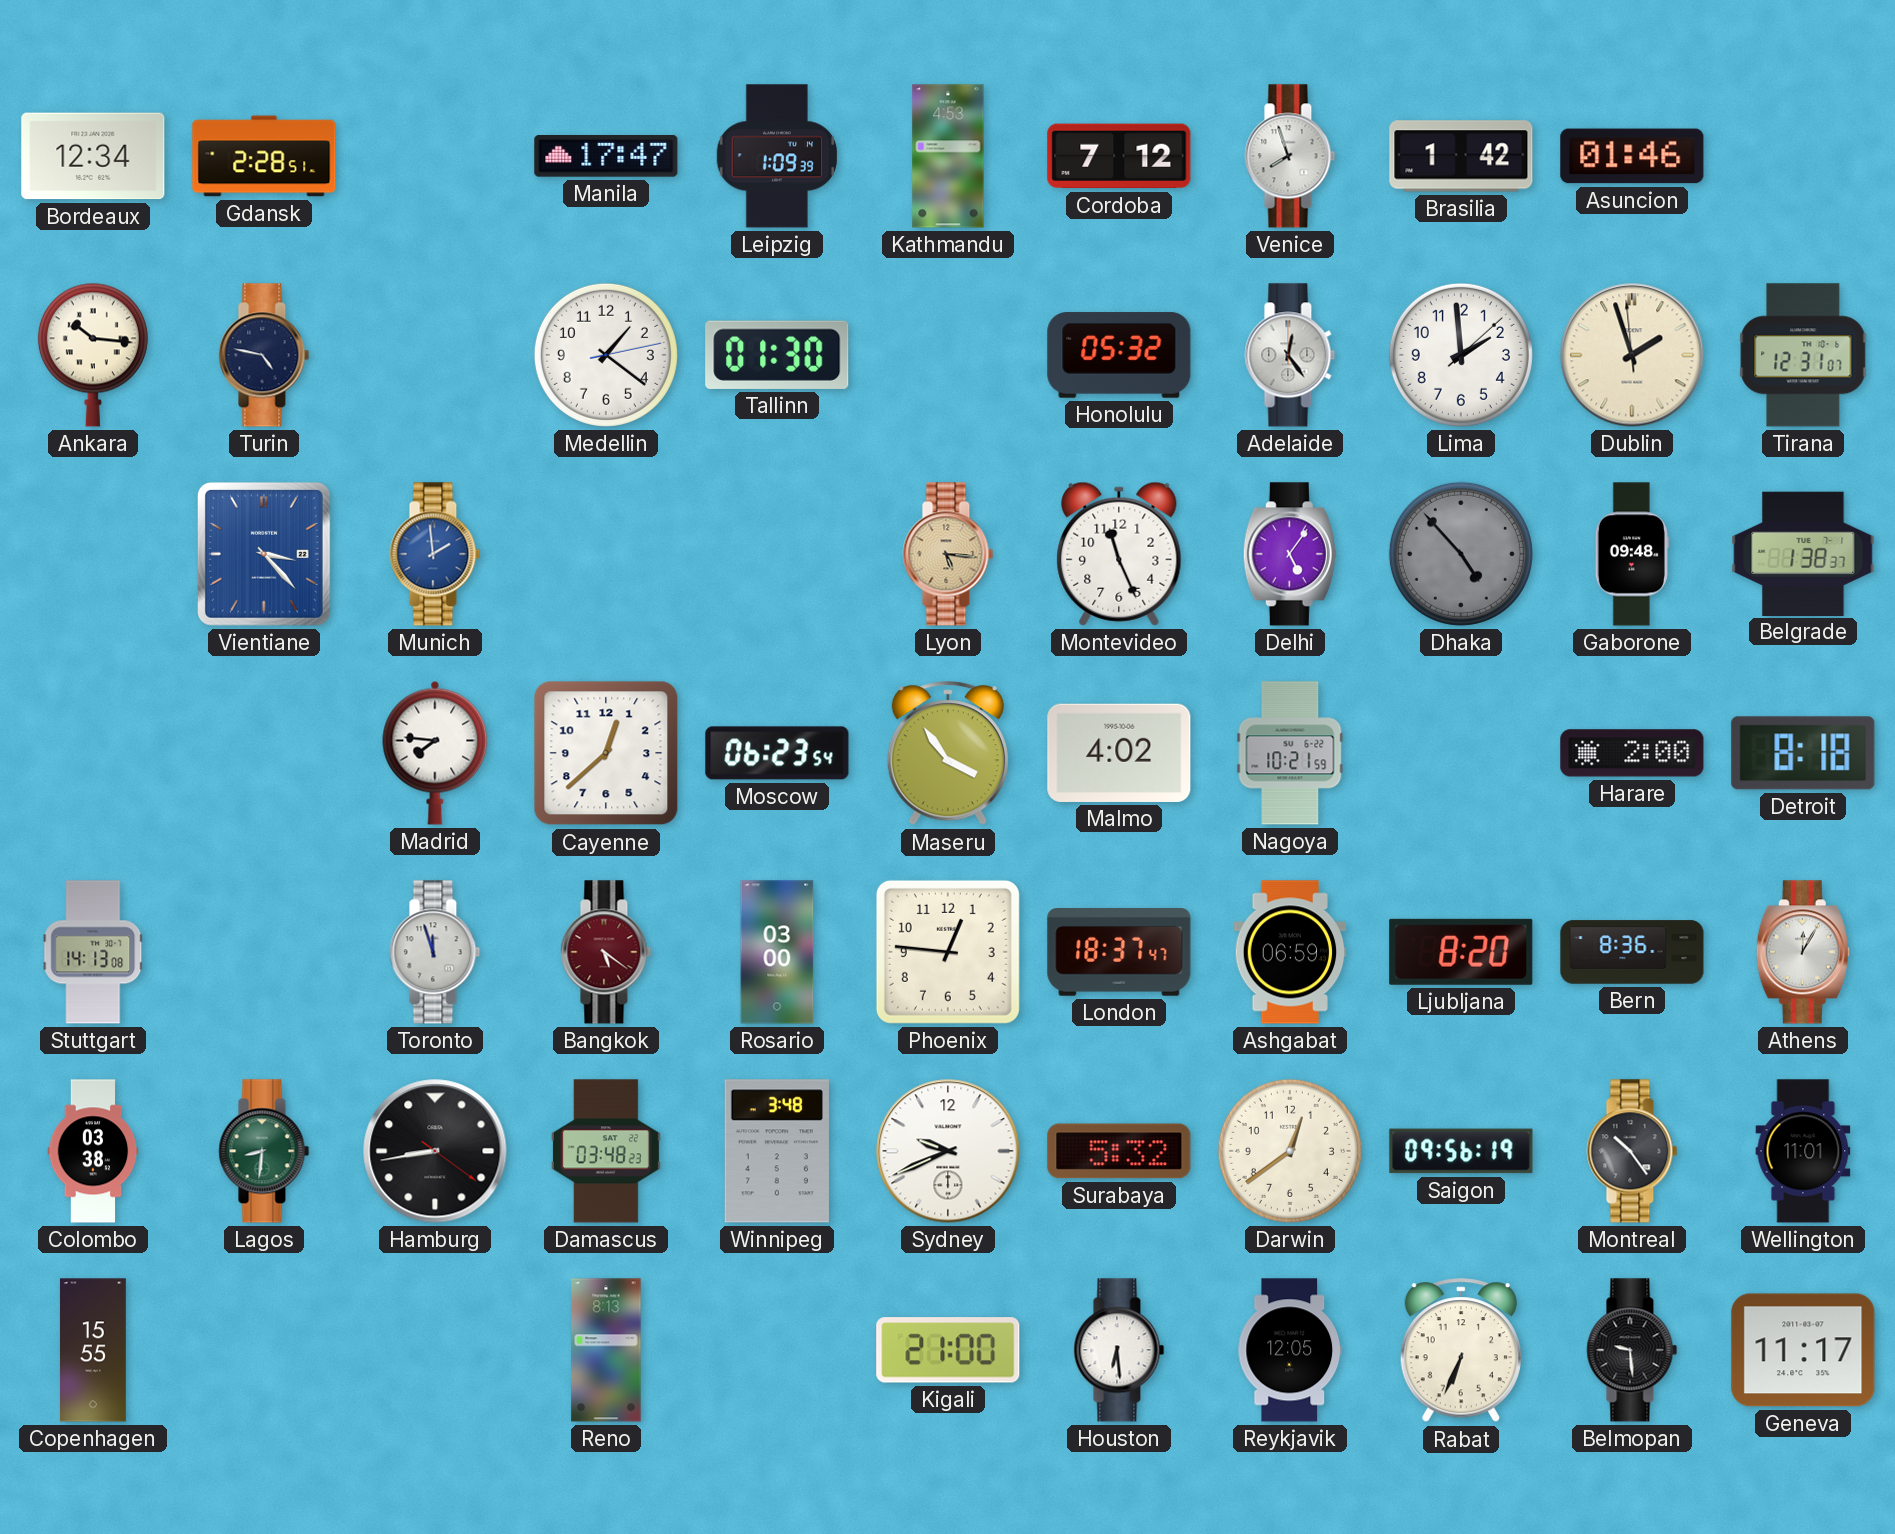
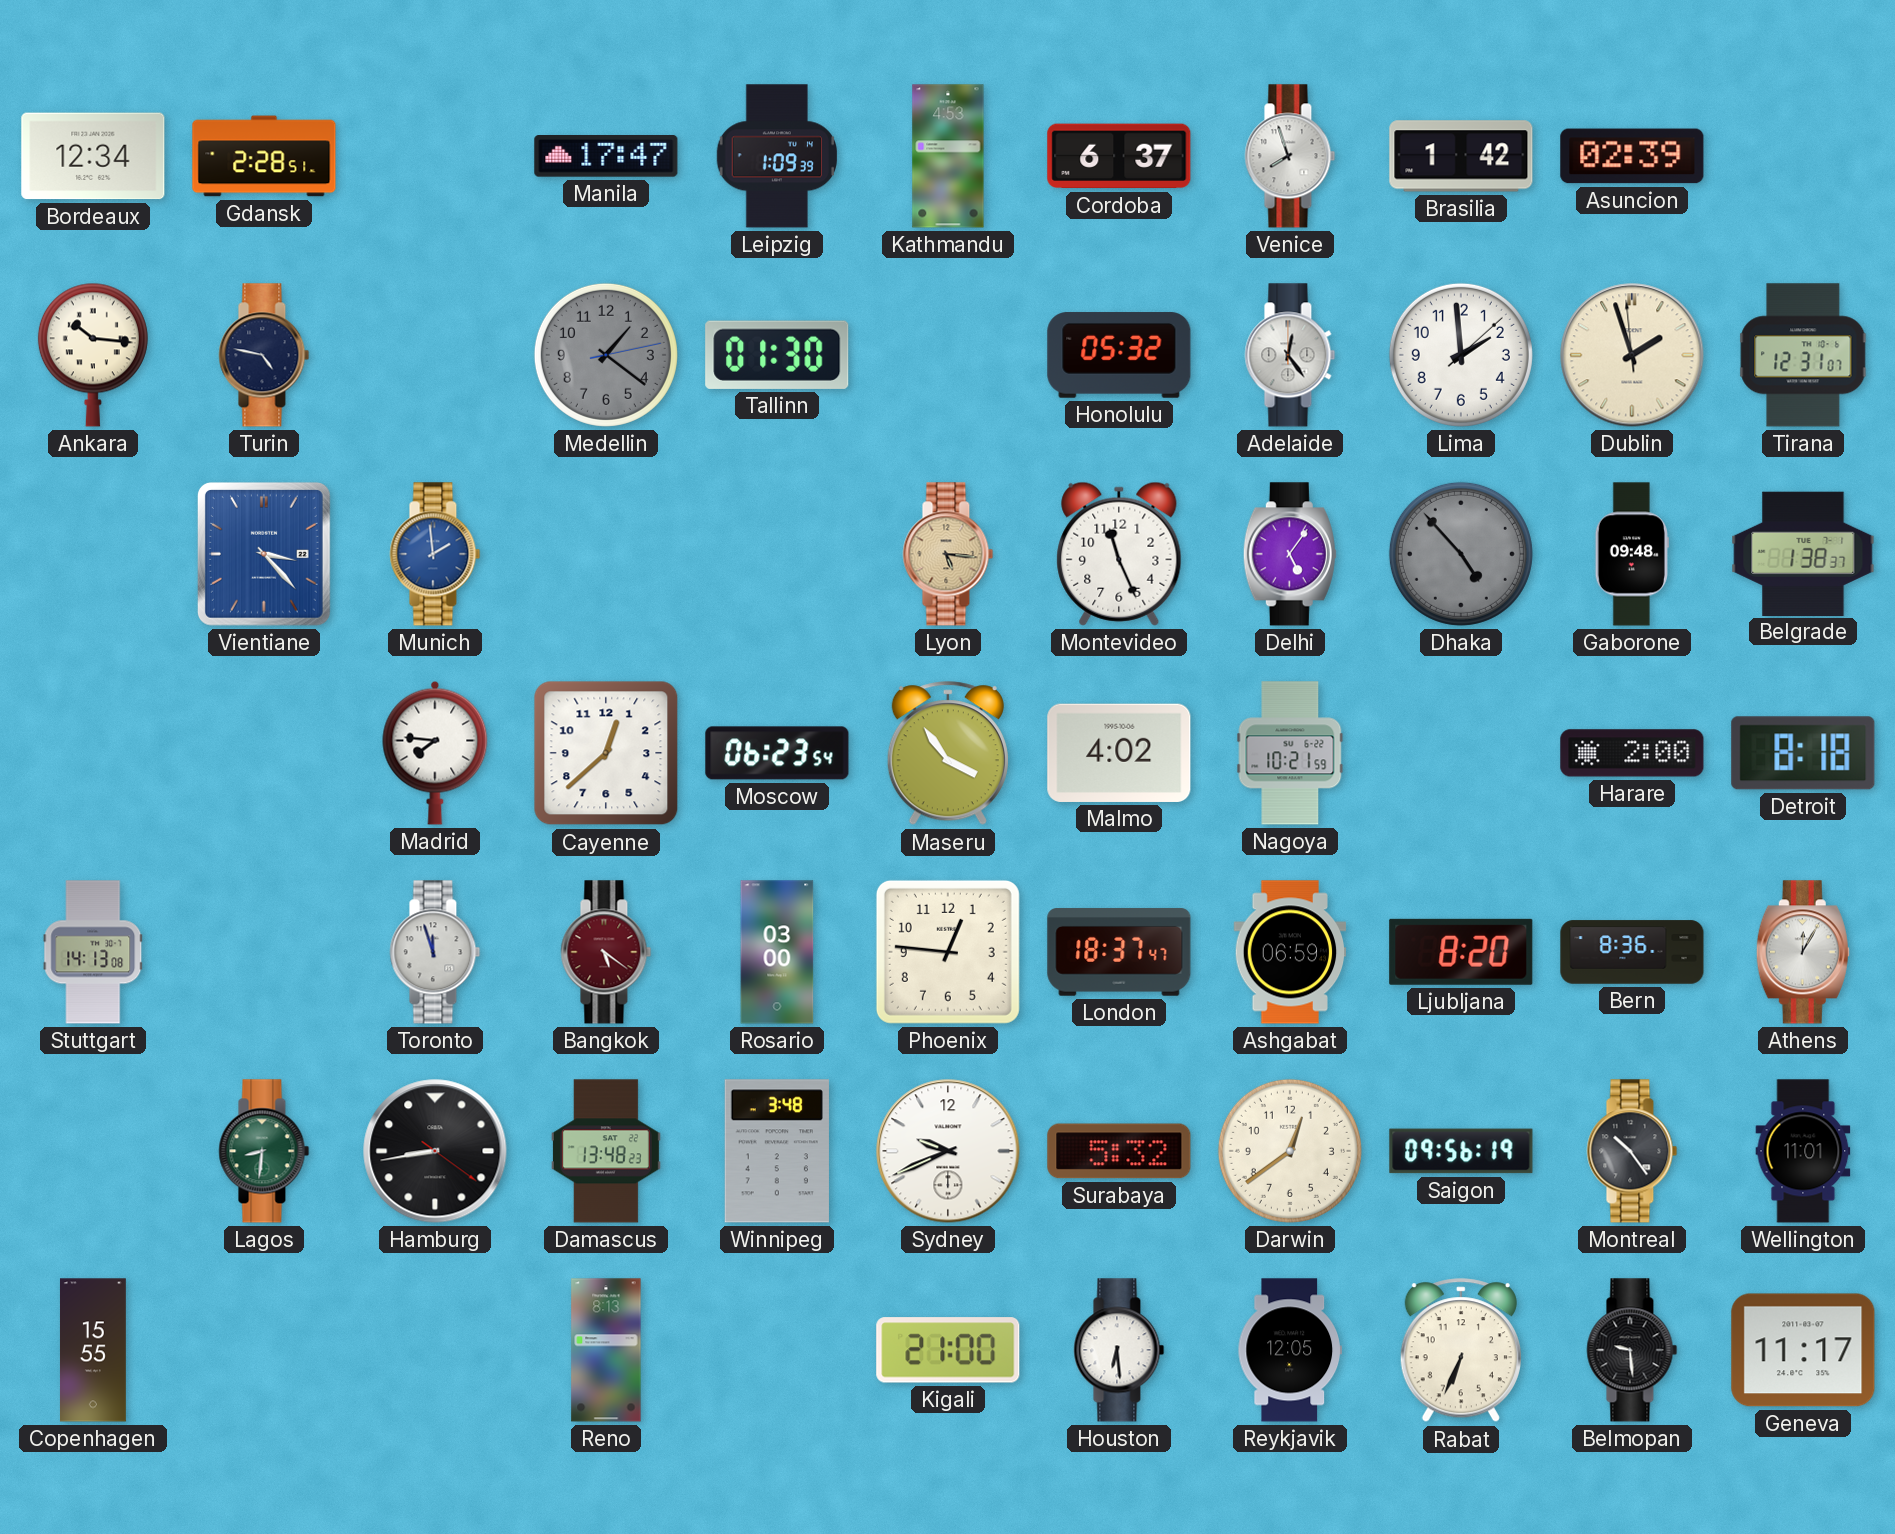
Cordoba: 7:12 -> 6:37 (1119, 156)
Asuncion: 01:46 -> 02:39 (1632, 156)
Medellin dial: white -> grey (606, 355)
Colombo: 03:38 -> none (93, 1151)
Damascus: 03:48 -> 13:48 (606, 1151)
